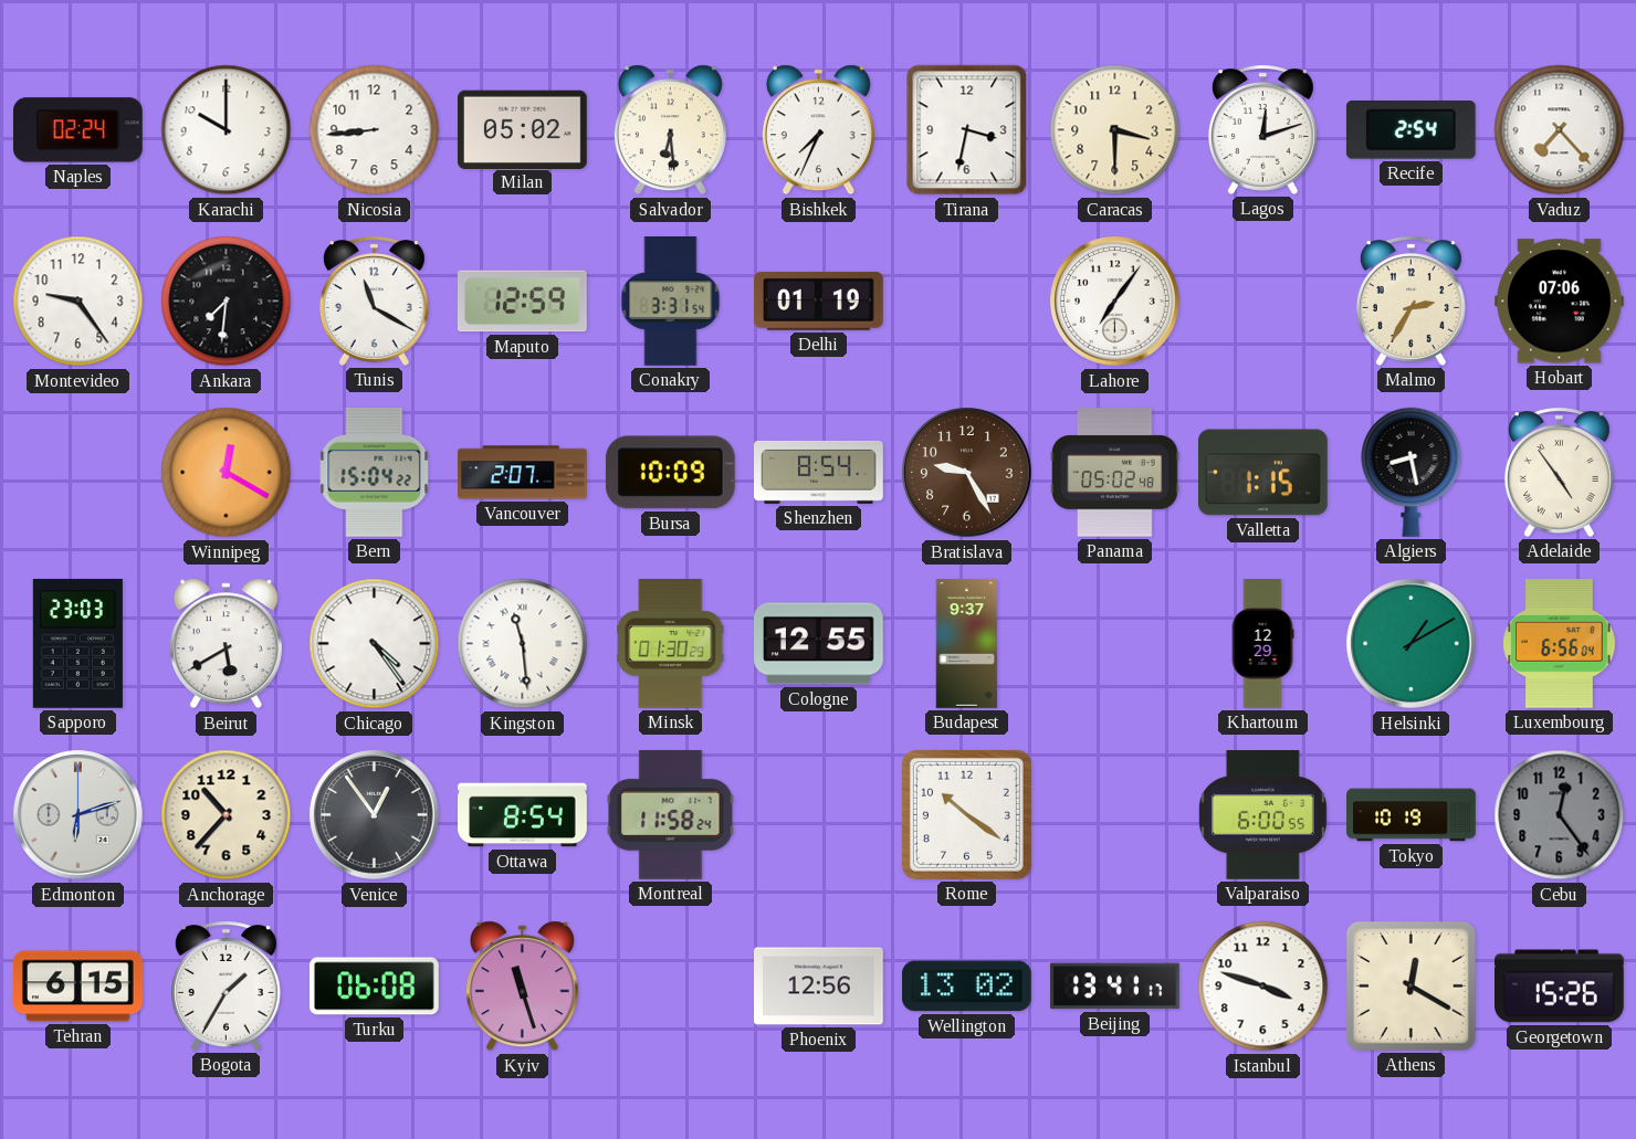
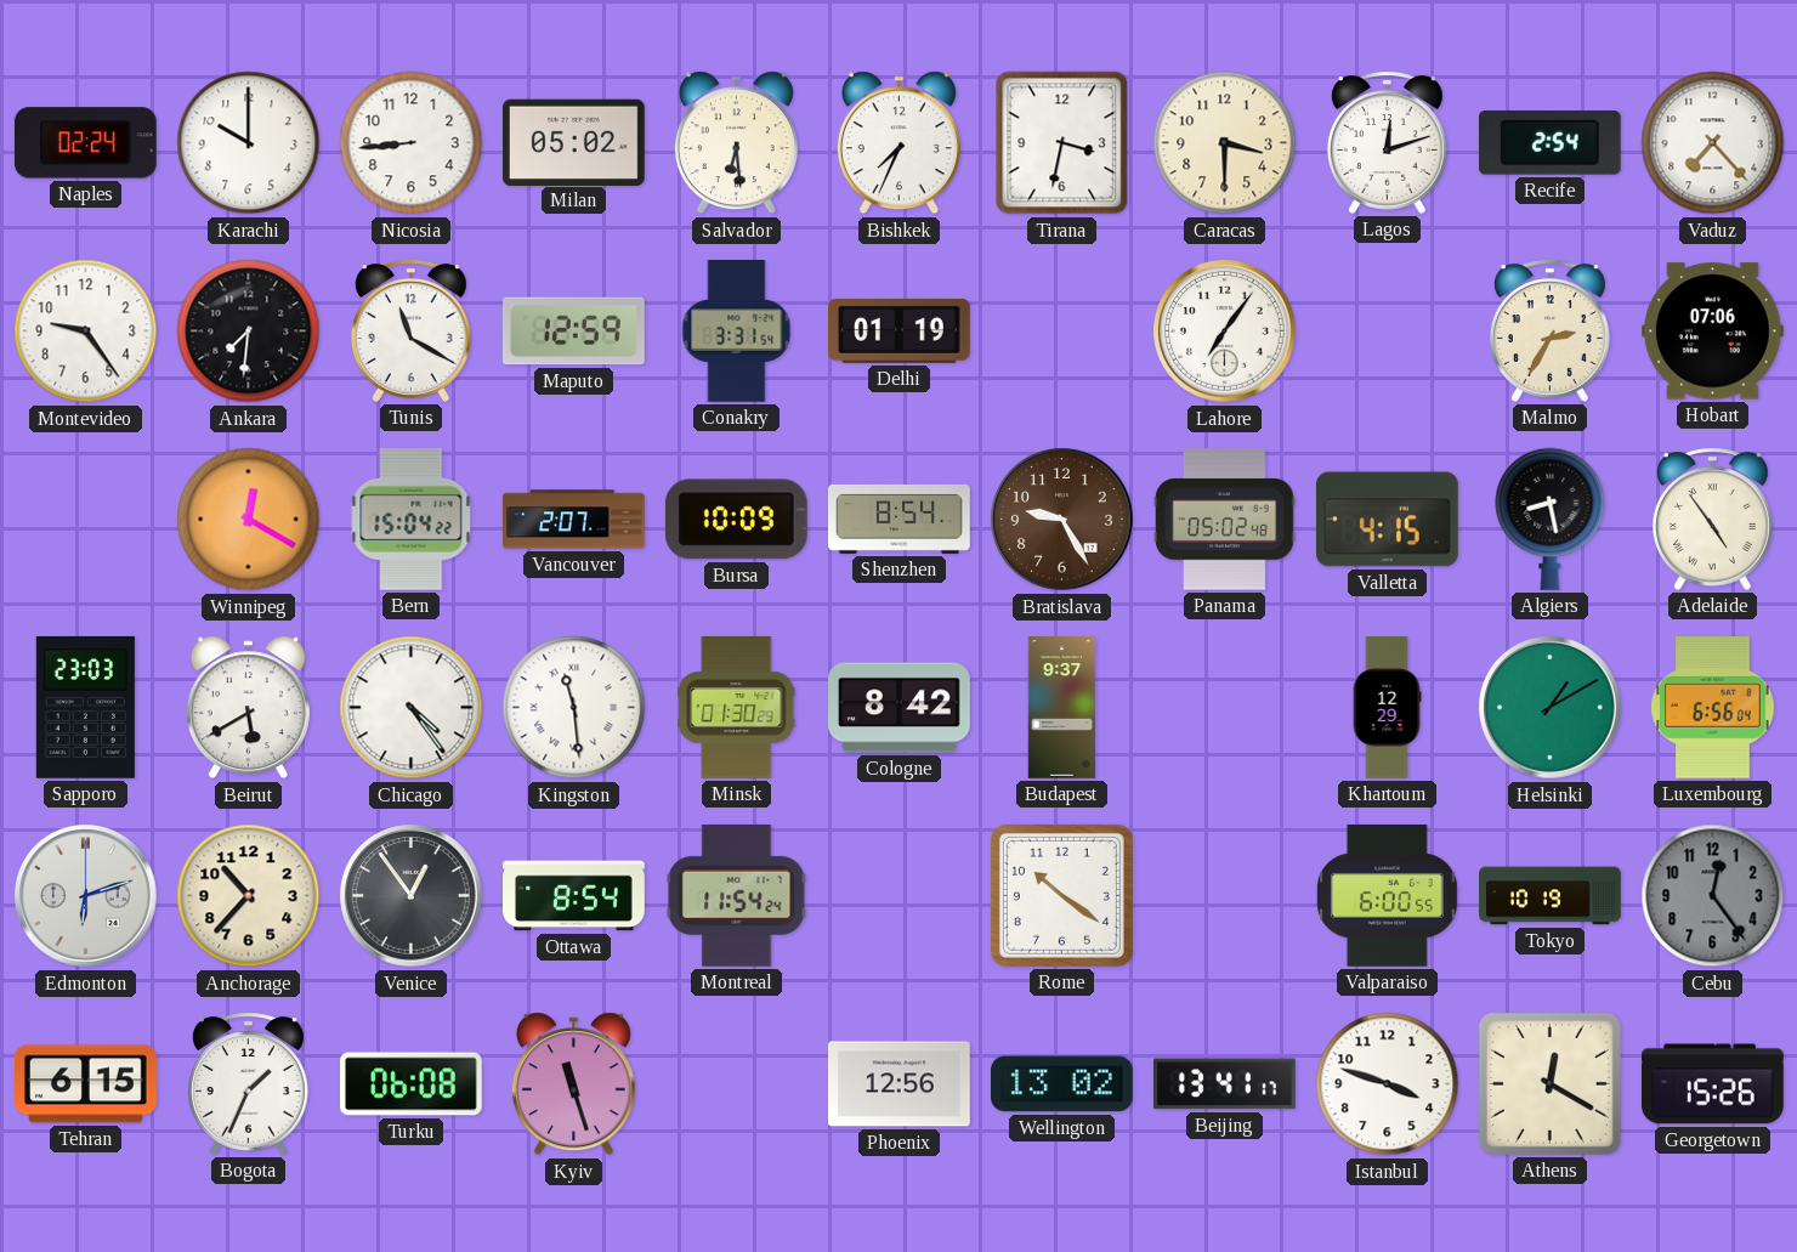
Valletta: 1:15 -> 4:15 (1388, 520)
Cologne: 12:55 -> 8:42 (900, 708)
Montreal: 11:58 -> 11:54 (737, 895)
Bogota: 1:35 -> 1:34 (248, 1083)
